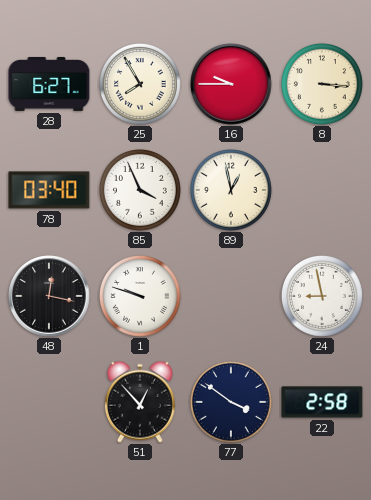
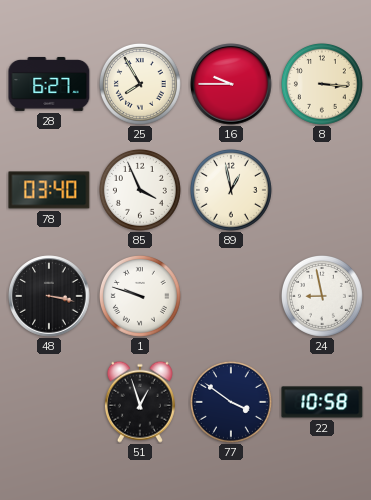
48: 12:17 -> 3:17 (49, 296)
51: 12:53 -> 12:57 (140, 402)
22: 2:58 -> 10:58 (322, 402)
